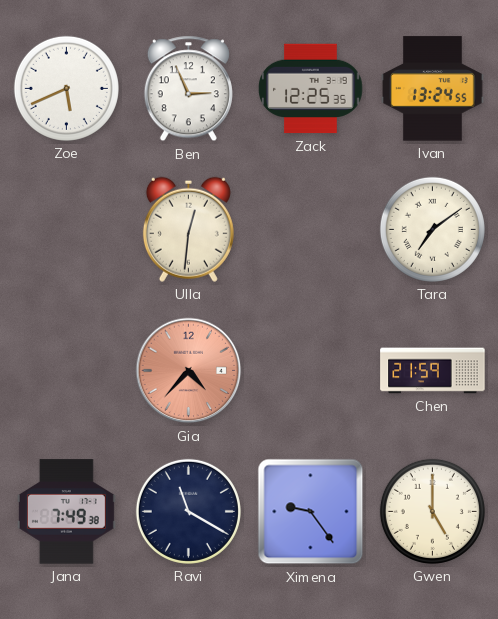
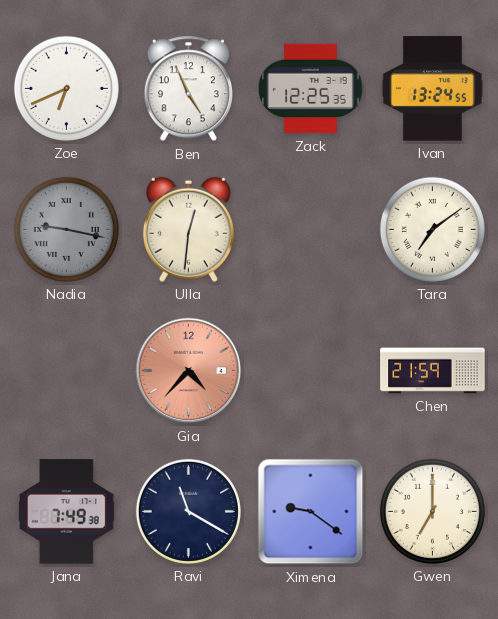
Zoe: 5:41 -> 6:41 (66, 88)
Ben: 2:56 -> 4:56 (188, 89)
Nadia: none -> 9:17 (66, 229)
Ximena: 9:24 -> 9:21 (311, 512)
Gwen: 5:00 -> 7:00 (432, 511)
